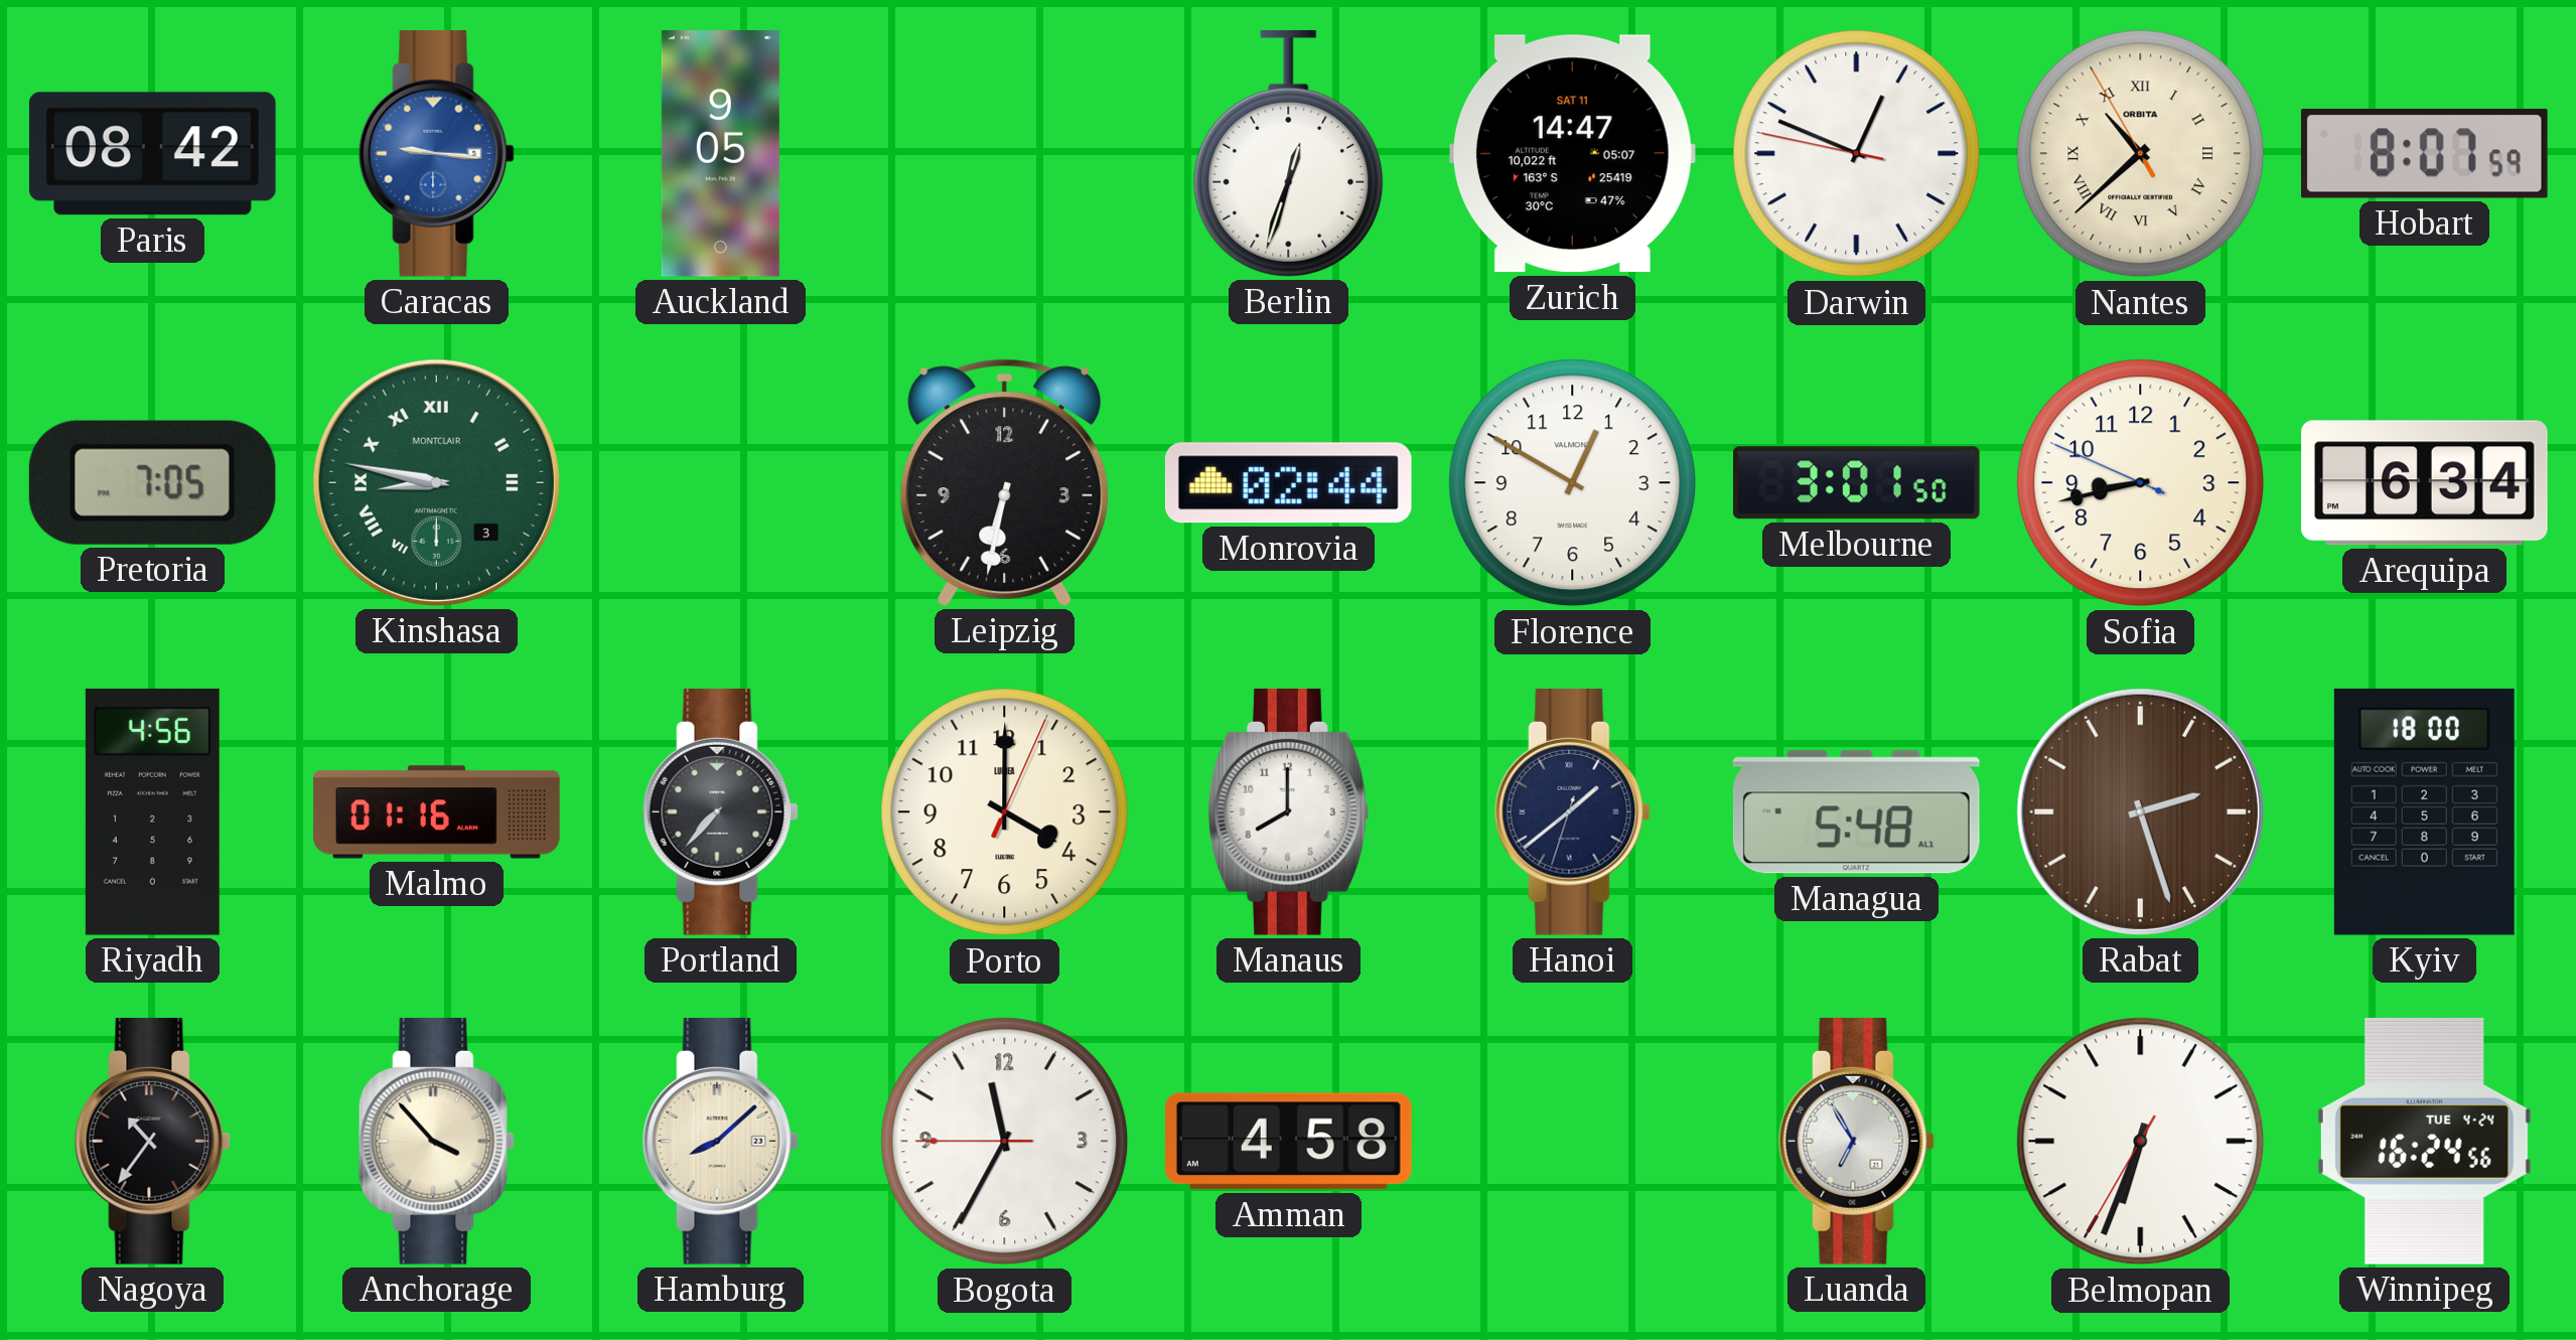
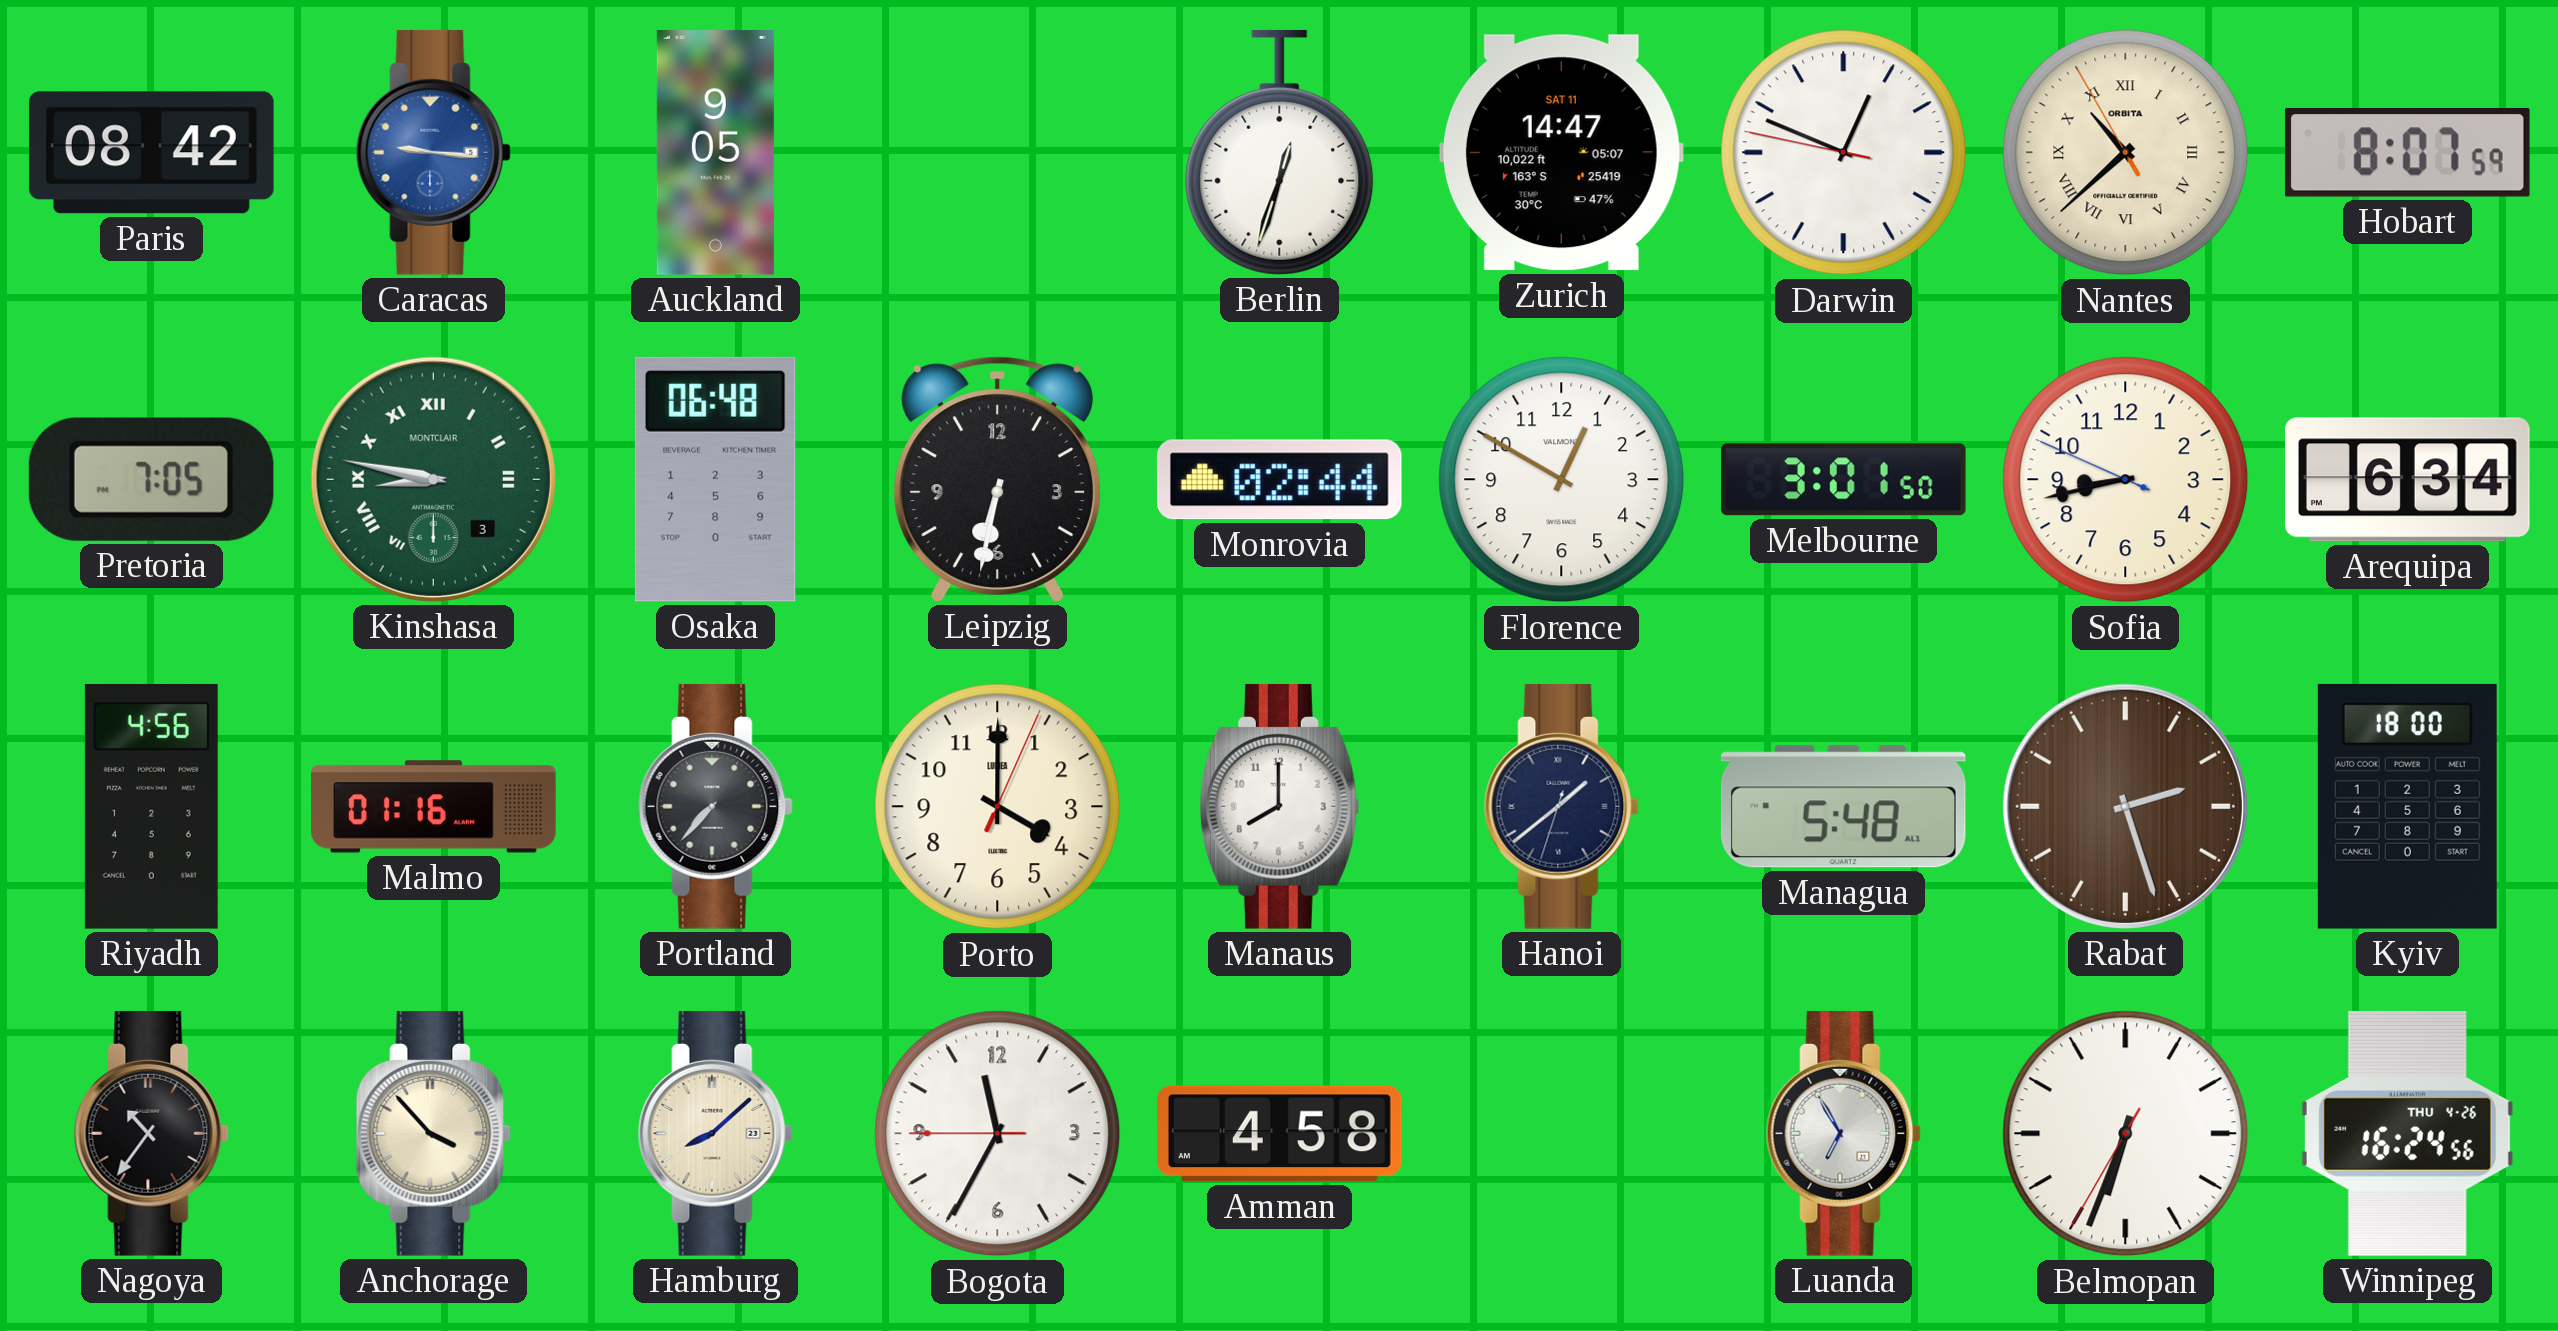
Osaka: none -> 06:48 (715, 479)
Winnipeg date: TUE 4-24 -> THU 4-26 (2407, 1133)
